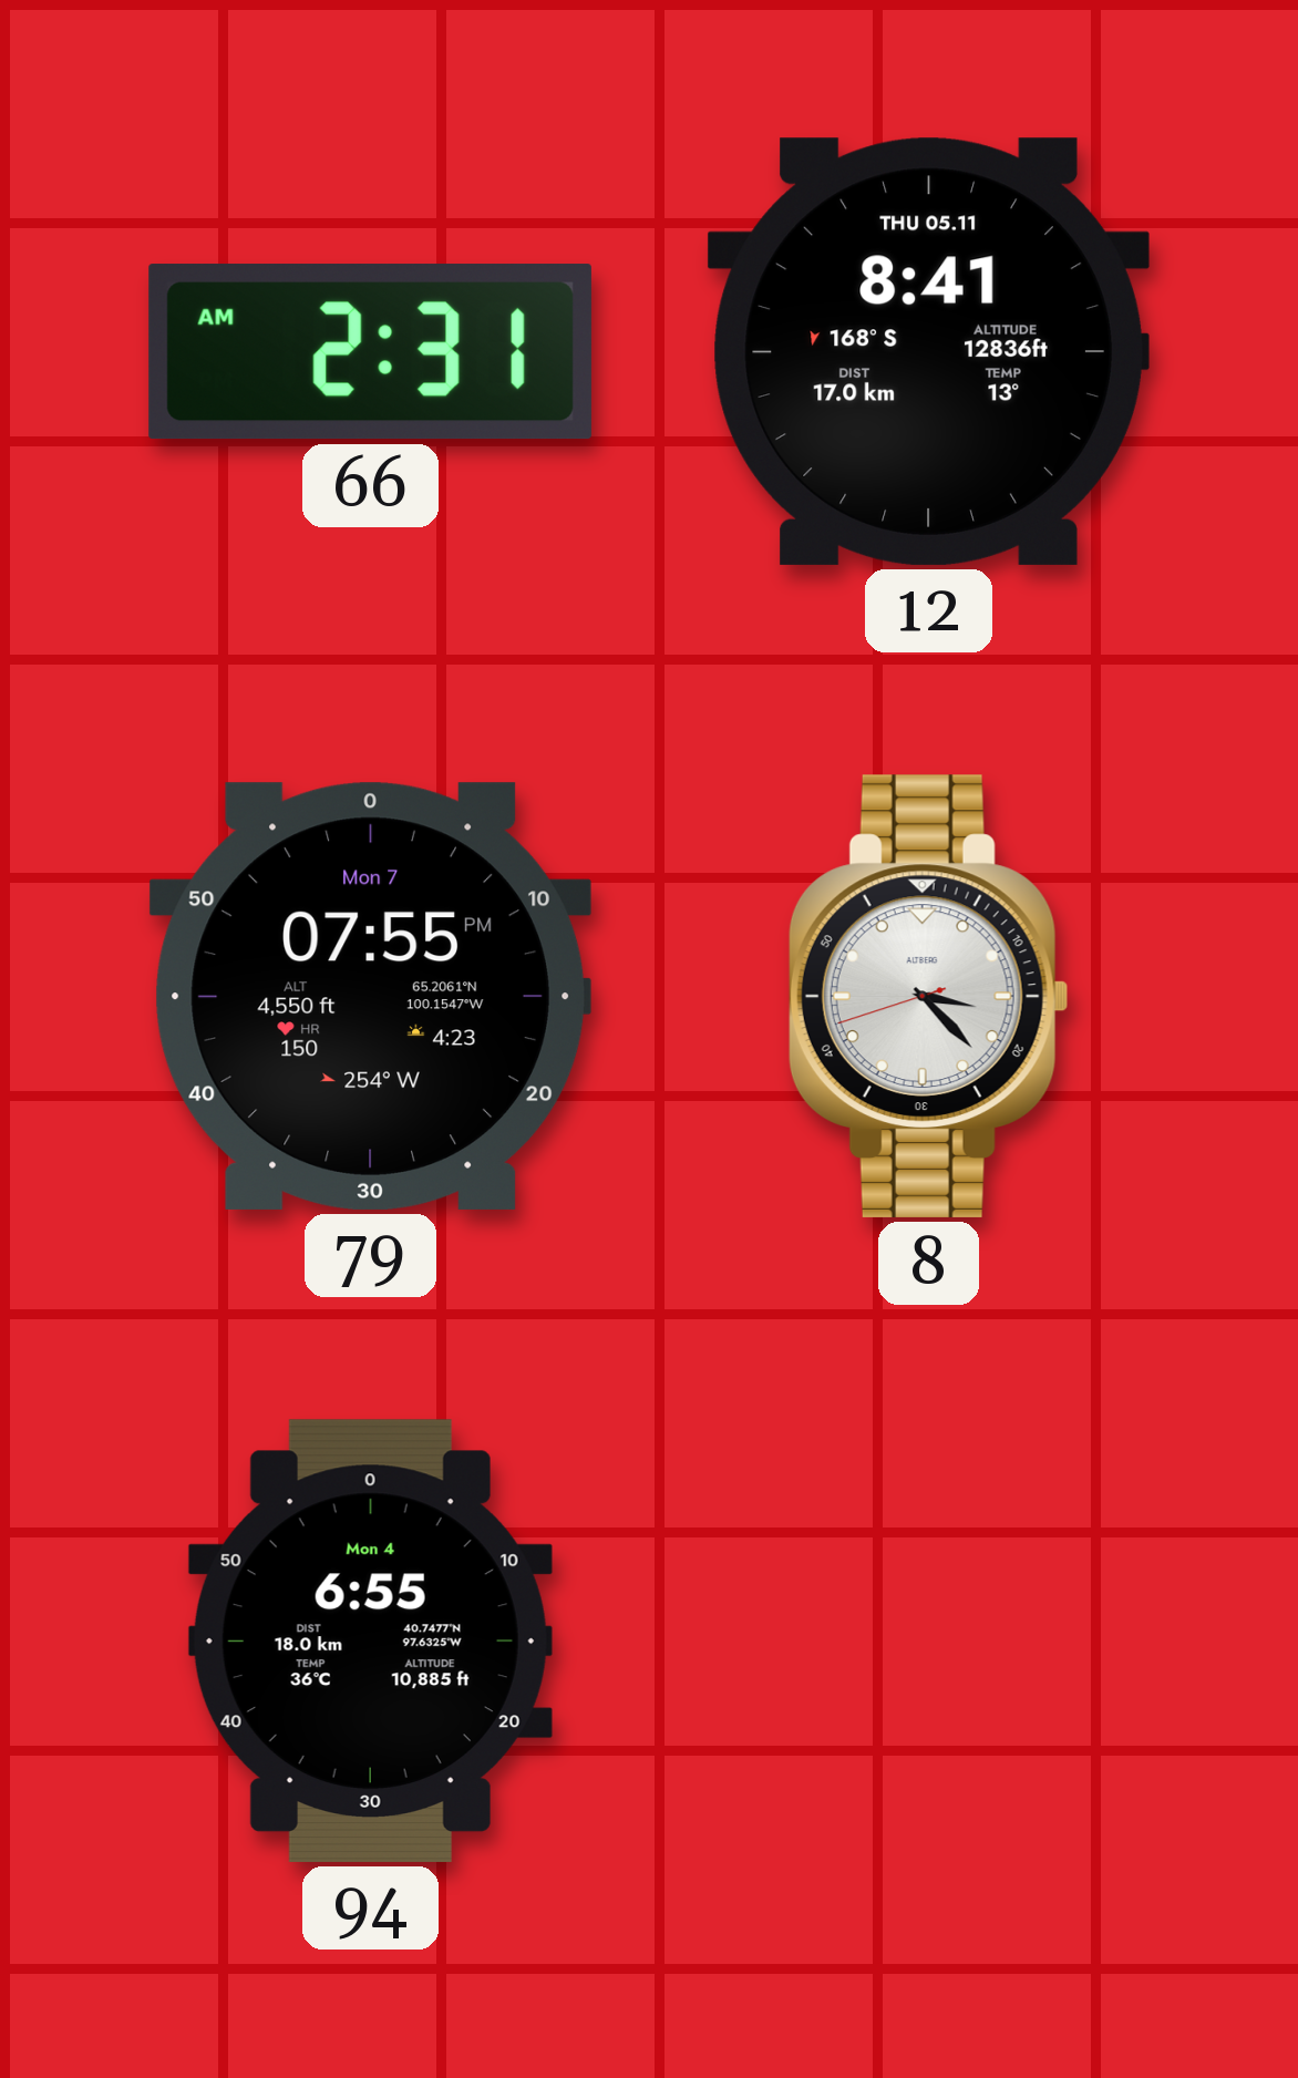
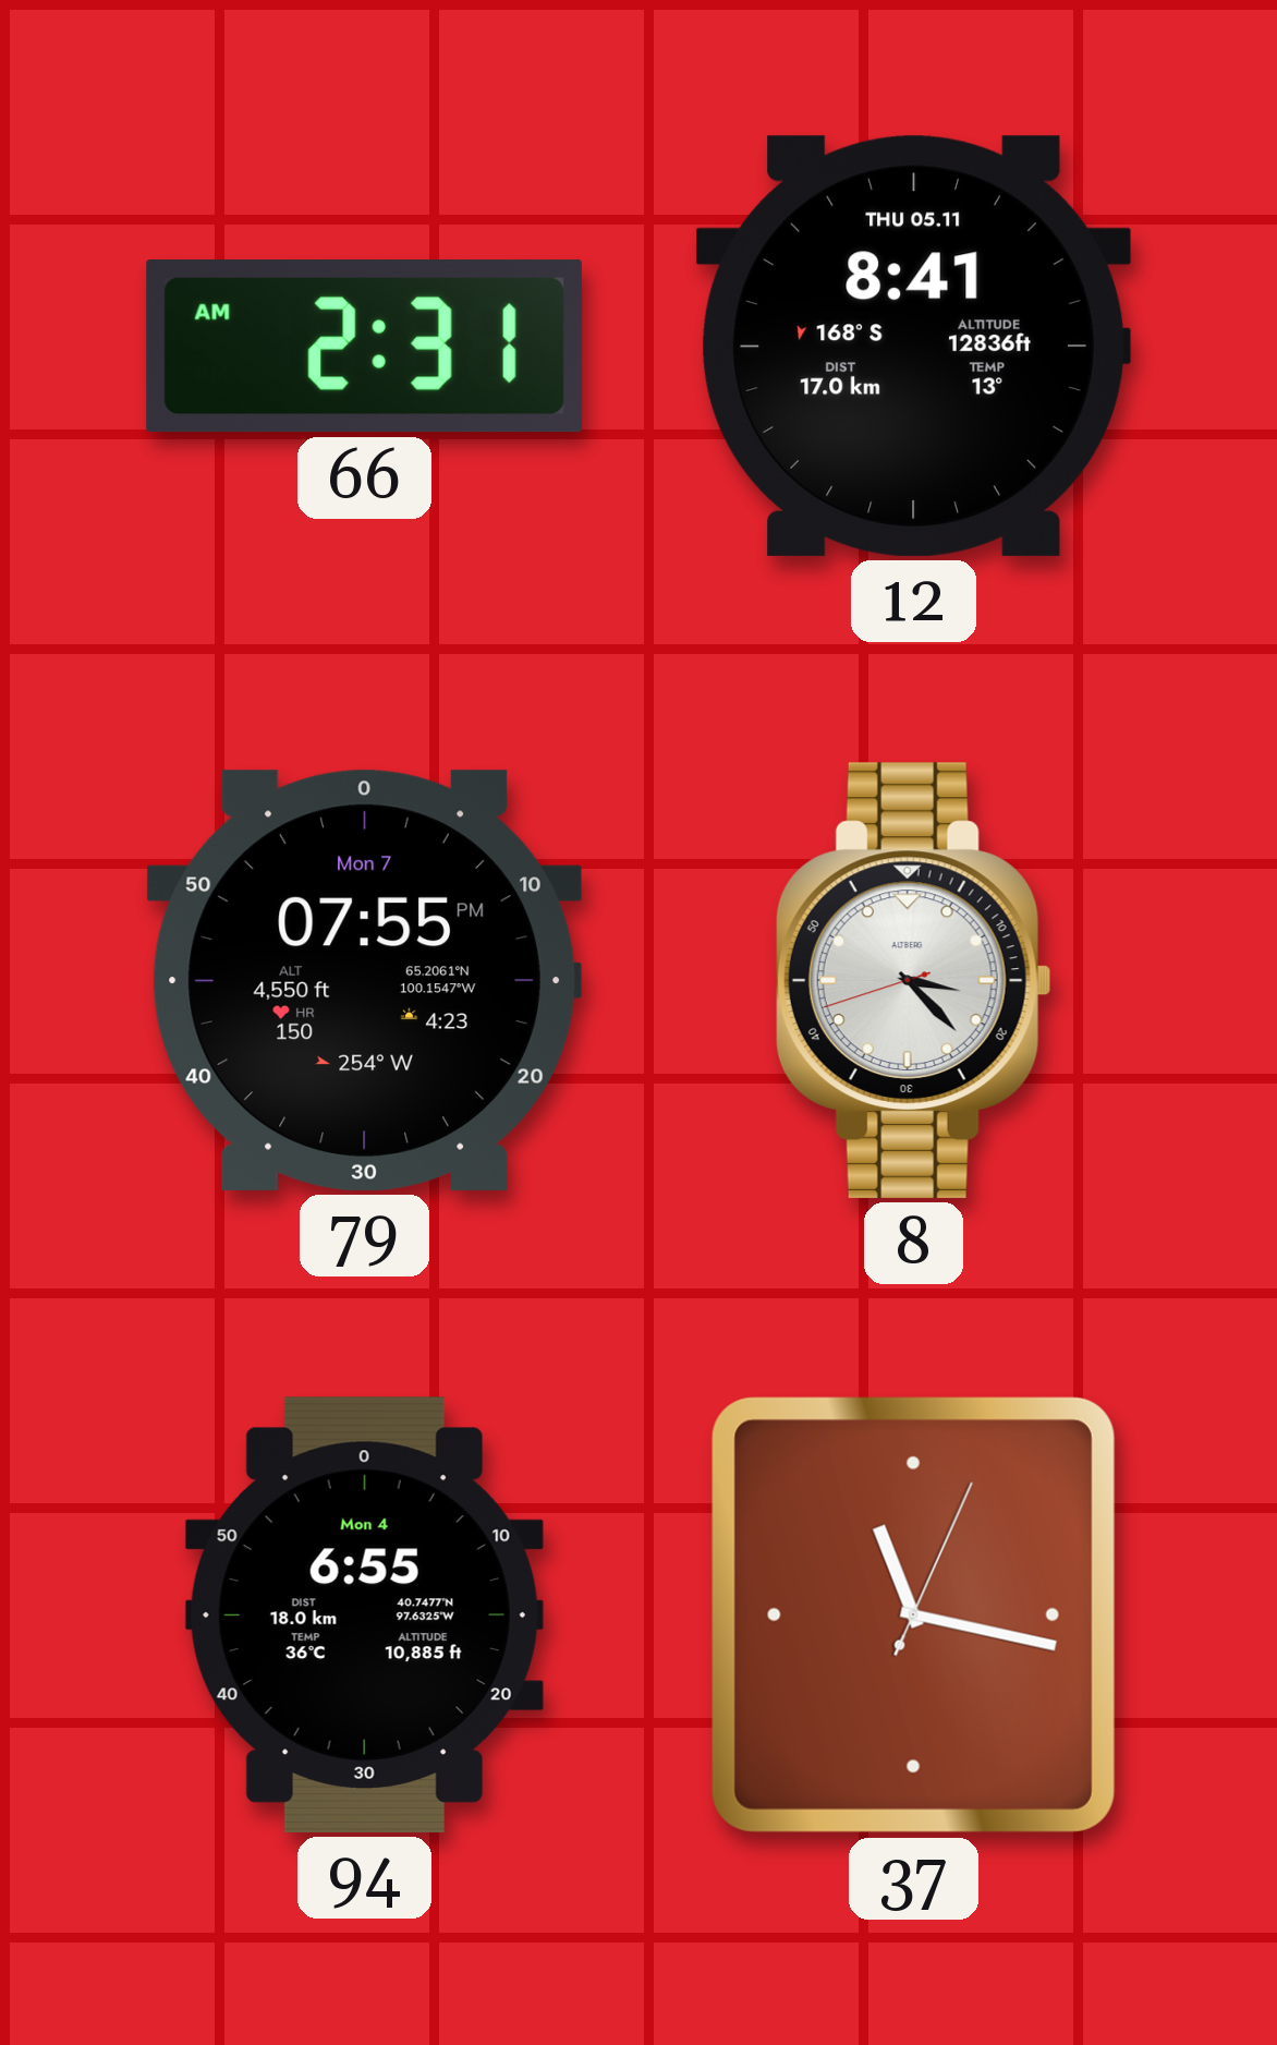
37: none -> 11:17 (913, 1614)
